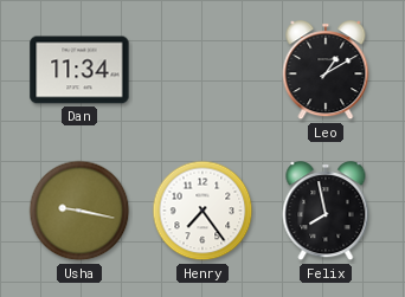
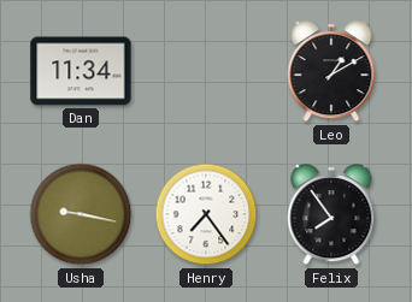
Felix: 7:58 -> 7:54 (331, 215)
